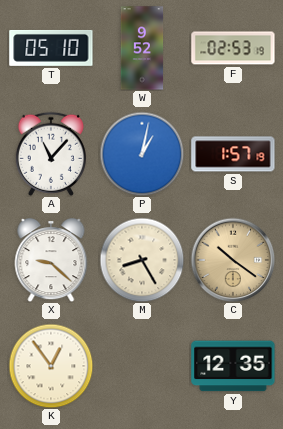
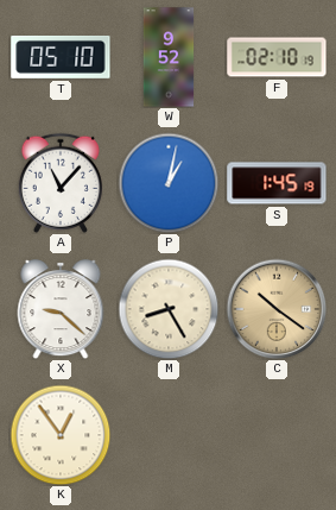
F: 02:53 -> 02:10 (277, 57)
S: 1:57 -> 1:45 (277, 183)
Y: 12:35 -> none (233, 366)
